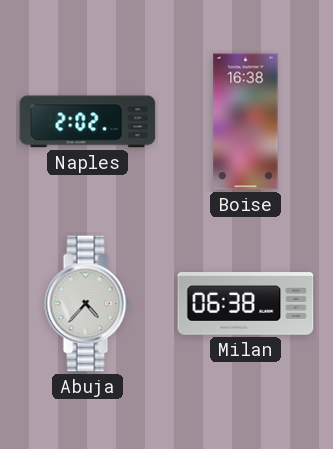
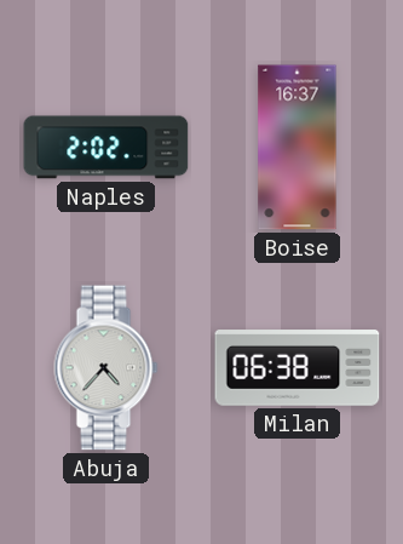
Boise: 16:38 -> 16:37 (298, 148)
